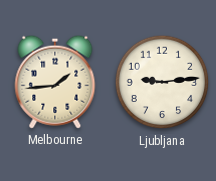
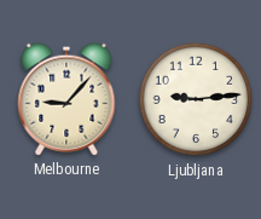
Melbourne: 1:44 -> 9:07 (66, 99)
